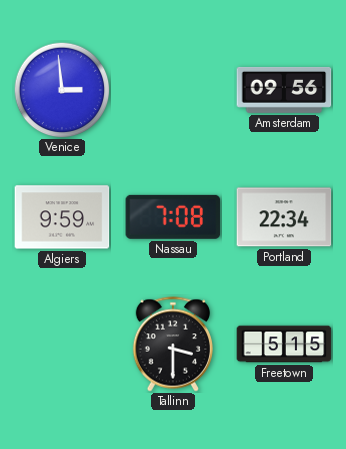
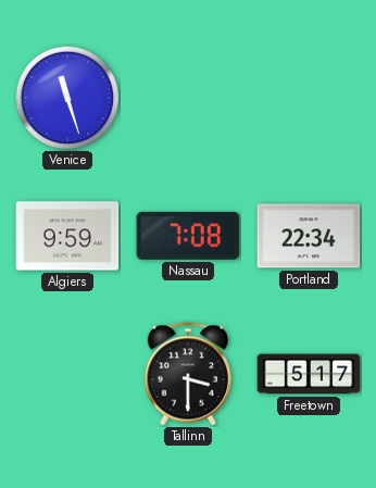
Venice: 2:59 -> 11:27 (67, 98)
Amsterdam: 09:56 -> none (284, 90)
Freetown: 5:15 -> 5:17 (309, 374)
